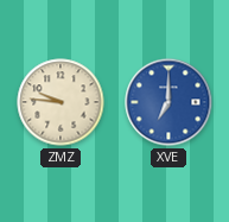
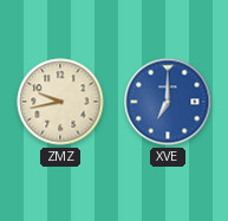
ZMZ: 9:46 -> 9:43 (60, 102)
